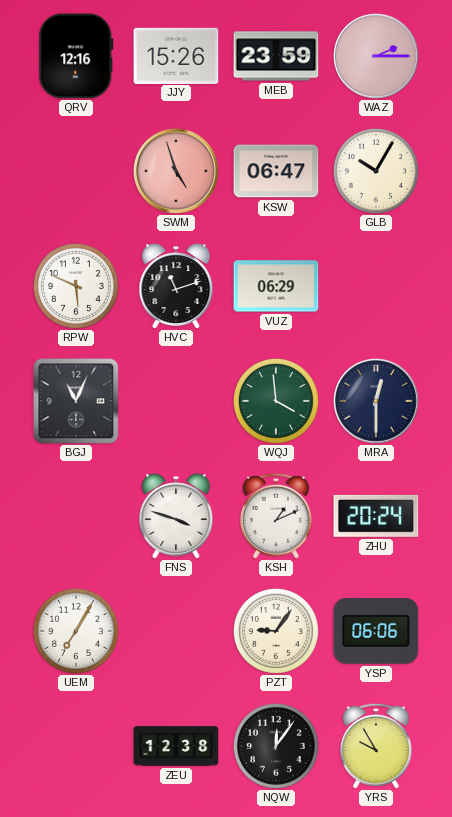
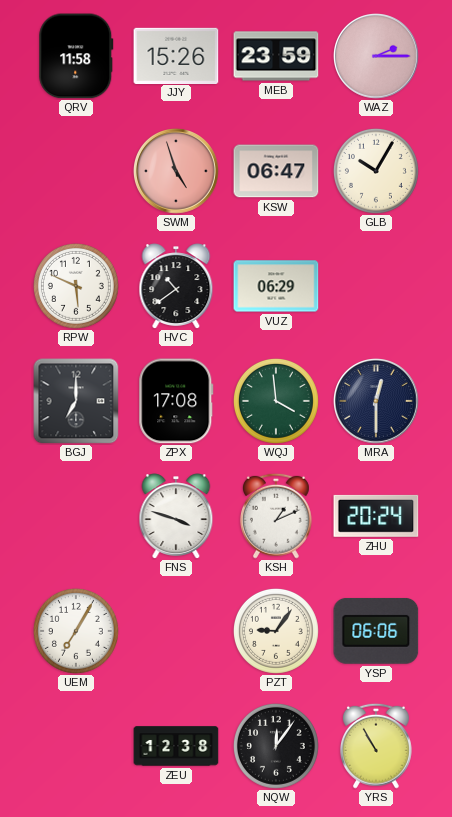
QRV: 12:16 -> 11:58 (76, 56)
HVC: 11:12 -> 10:39 (176, 286)
BGJ: 11:04 -> 7:00 (76, 401)
ZPX: none -> 17:08 (176, 401)
YRS: 9:55 -> 10:55 (376, 746)
